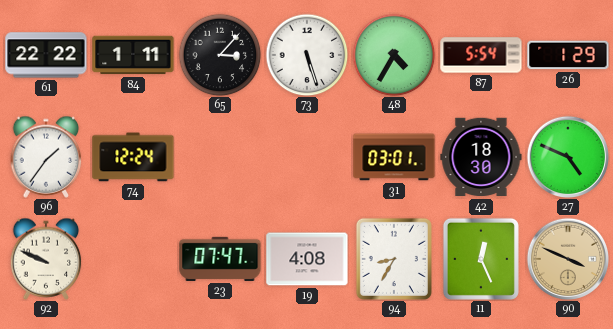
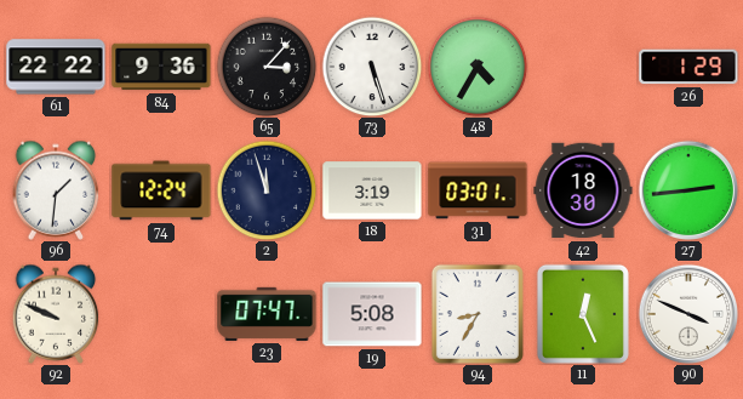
84: 1:11 -> 9:36 (161, 67)
87: 5:54 -> none (481, 55)
96: 1:36 -> 1:31 (56, 190)
2: none -> 11:57 (267, 190)
18: none -> 3:19 (372, 190)
27: 4:49 -> 2:44 (688, 190)
19: 4:08 -> 5:08 (372, 314)
90 dial: champagne -> white (688, 314)
